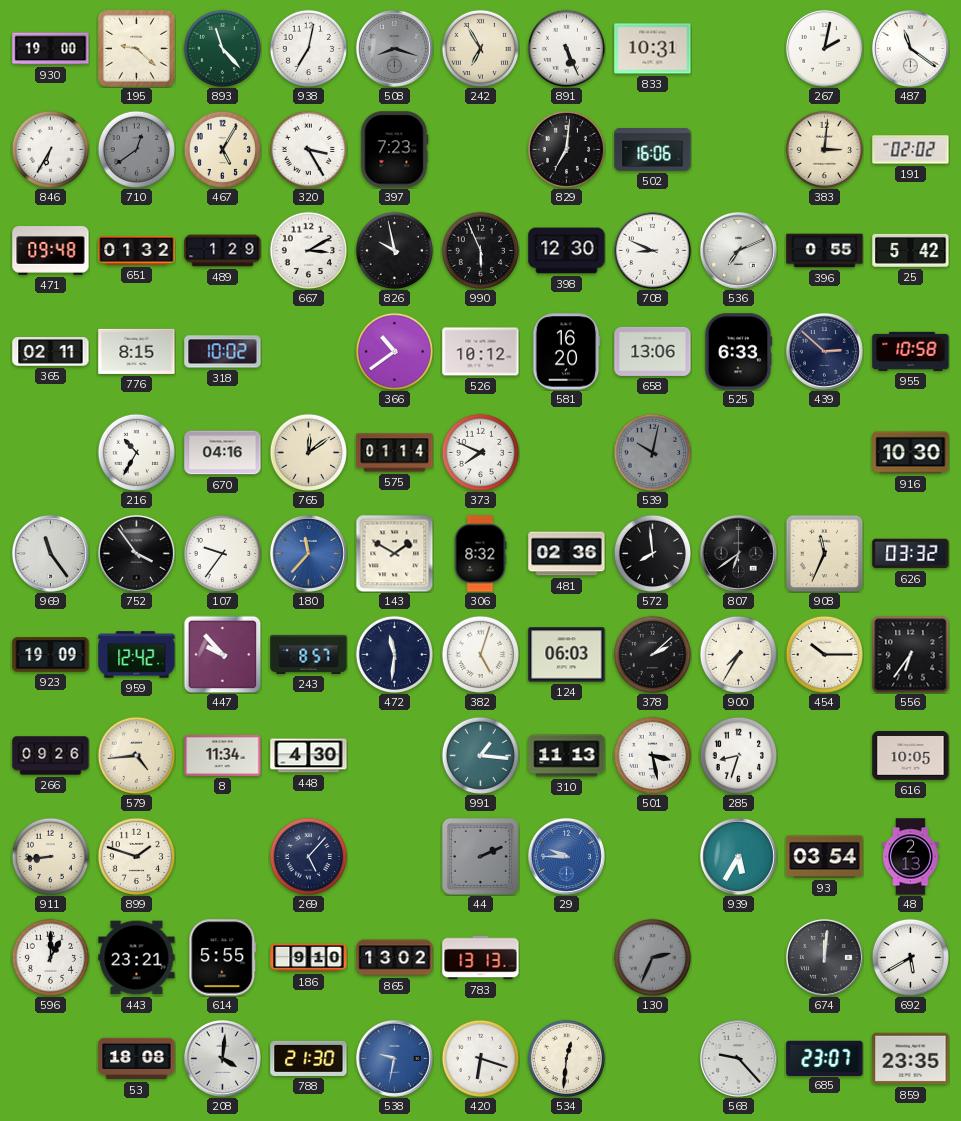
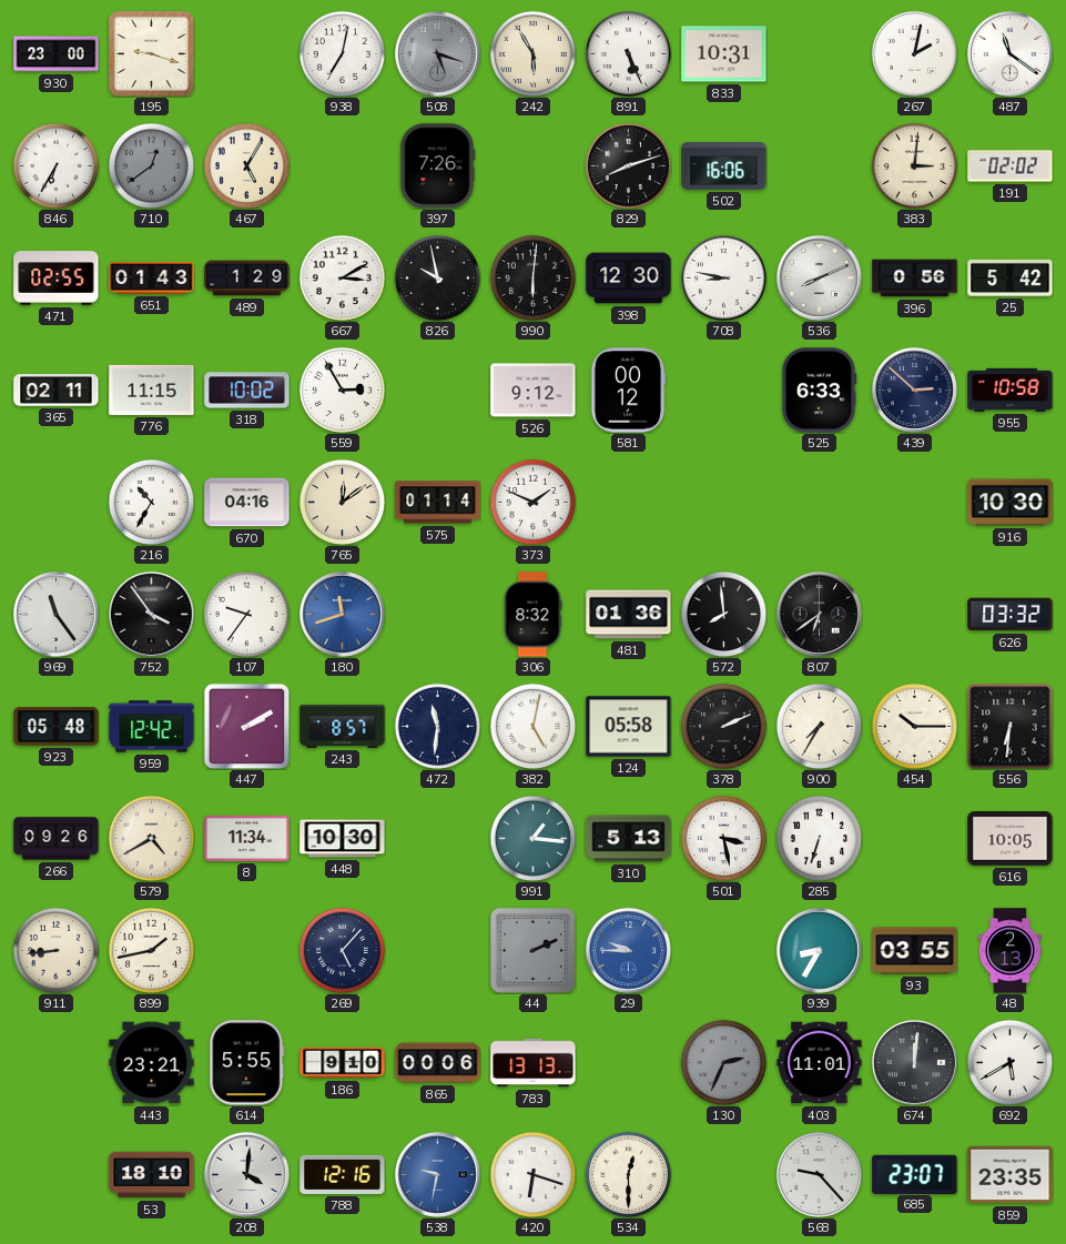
930: 19:00 -> 23:00 (57, 54)
195: 9:22 -> 9:18 (151, 53)
893: 11:23 -> none (222, 48)
508: 8:18 -> 5:18 (437, 53)
242: 6:55 -> 5:55 (532, 53)
320: 3:25 -> none (308, 149)
397: 7:23 -> 7:26 (437, 166)
829: 7:01 -> 8:12 (628, 165)
471: 09:48 -> 02:55 (57, 279)
651: 01:32 -> 01:43 (152, 277)
990: 5:56 -> 6:01 (532, 277)
708: 8:49 -> 8:47 (723, 277)
536: 7:11 -> 8:11 (819, 277)
396: 0:55 -> 0:56 (915, 279)
776: 8:15 -> 11:15 (152, 390)
559: none -> 2:55 (342, 390)
366: 10:39 -> none (394, 351)
526: 10:12 -> 9:12 (534, 391)
581: 16:20 -> 00:12 (628, 391)
658: 13:06 -> none (653, 351)
373: 7:49 -> 1:49 (532, 502)
539: 10:02 -> none (652, 452)
180: 11:37 -> 11:42 (342, 614)
143: 1:50 -> none (394, 553)
481: 02:36 -> 01:36 (629, 615)
908: 11:34 -> none (824, 553)
923: 19:09 -> 05:48 (57, 727)
447: 9:53 -> 2:10 (246, 726)
382: 5:03 -> 5:02 (532, 726)
124: 06:03 -> 05:58 (629, 727)
378: 2:08 -> 2:11 (723, 726)
556: 6:36 -> 6:31 (1009, 726)
579: 4:44 -> 4:40 (151, 838)
448: 4:30 -> 10:30 (343, 839)
310: 11:13 -> 5:13 (629, 839)
285: 8:33 -> 6:33 (819, 838)
899: 1:48 -> 1:43 (151, 950)
939: 5:35 -> 8:35 (819, 950)
93: 03:54 -> 03:55 (915, 951)
596: 1:00 -> none (50, 957)
865: 13:02 -> 00:06 (438, 1063)
403: none -> 11:01 (820, 1063)
53: 18:08 -> 18:10 (152, 1175)
788: 21:30 -> 12:16 (343, 1174)
534: 12:31 -> 12:30 (628, 1174)
